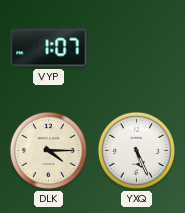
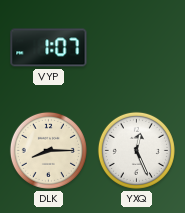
DLK: 4:15 -> 8:15 (48, 150)
YXQ: 5:26 -> 12:26 (136, 150)
